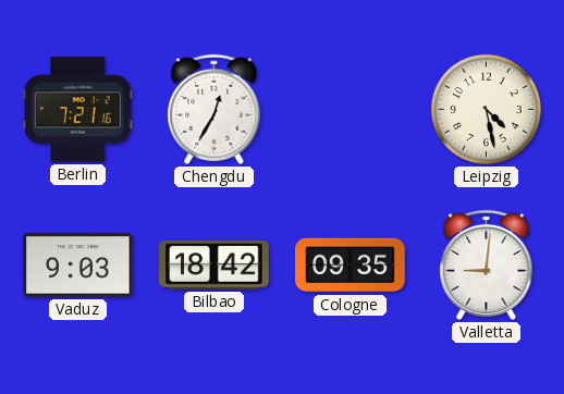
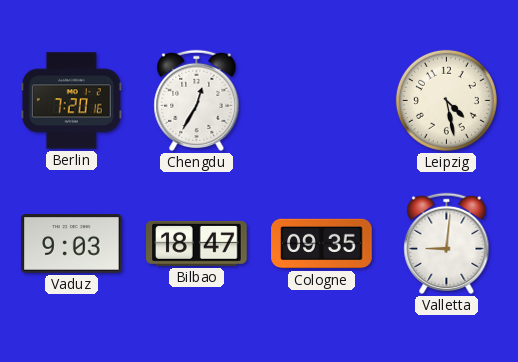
Berlin: 7:21 -> 7:20 (71, 101)
Bilbao: 18:42 -> 18:47 (197, 243)
